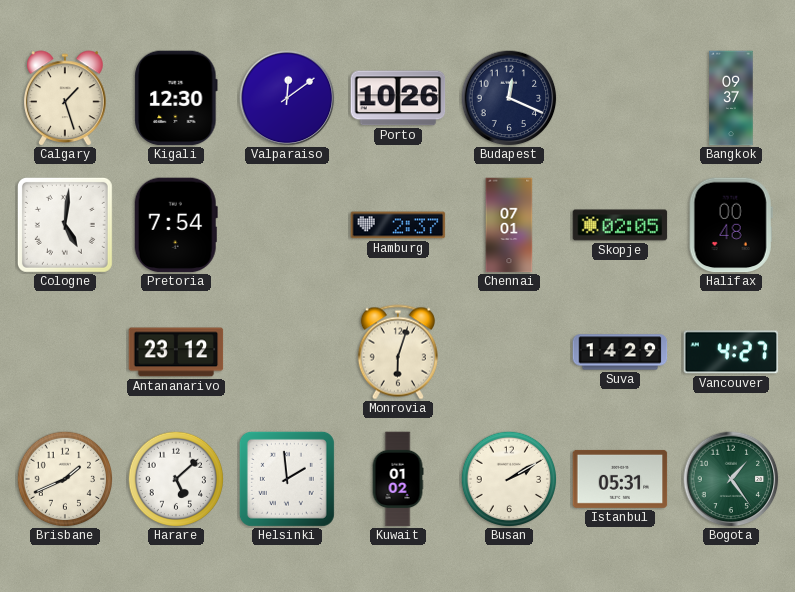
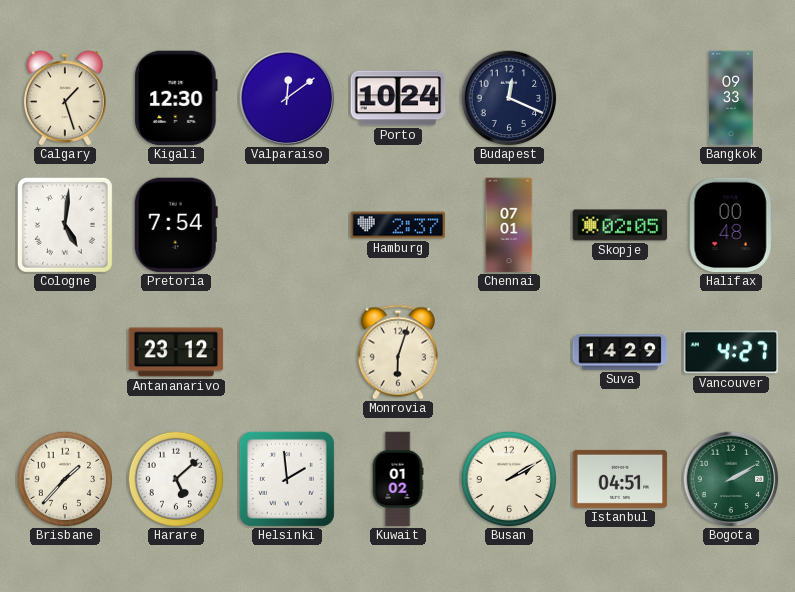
Porto: 10:26 -> 10:24 (398, 98)
Bangkok: 09:37 -> 09:33 (731, 98)
Brisbane: 1:41 -> 1:37 (65, 479)
Istanbul: 05:31 -> 04:51 (620, 479)
Bogota: 1:24 -> 2:10 (731, 479)
